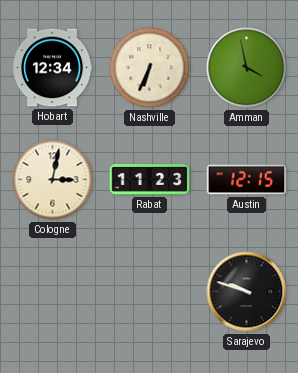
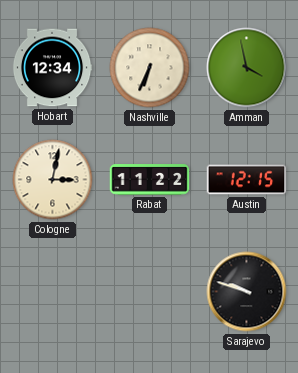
Rabat: 11:23 -> 11:22 (150, 180)
